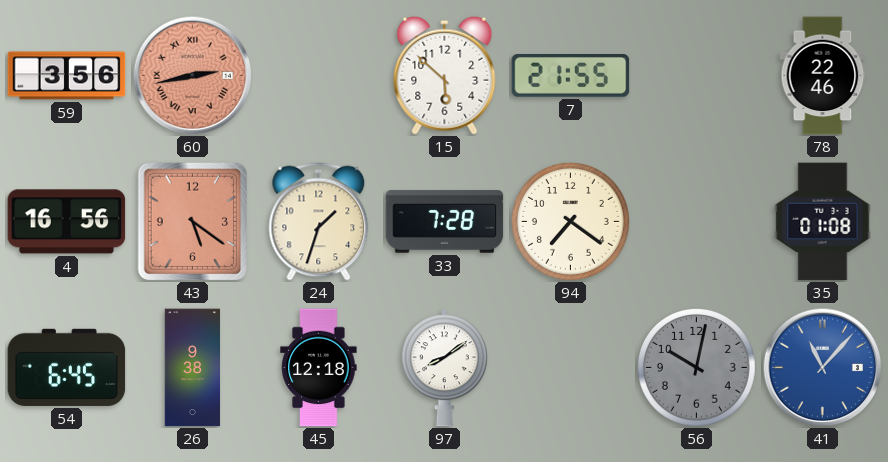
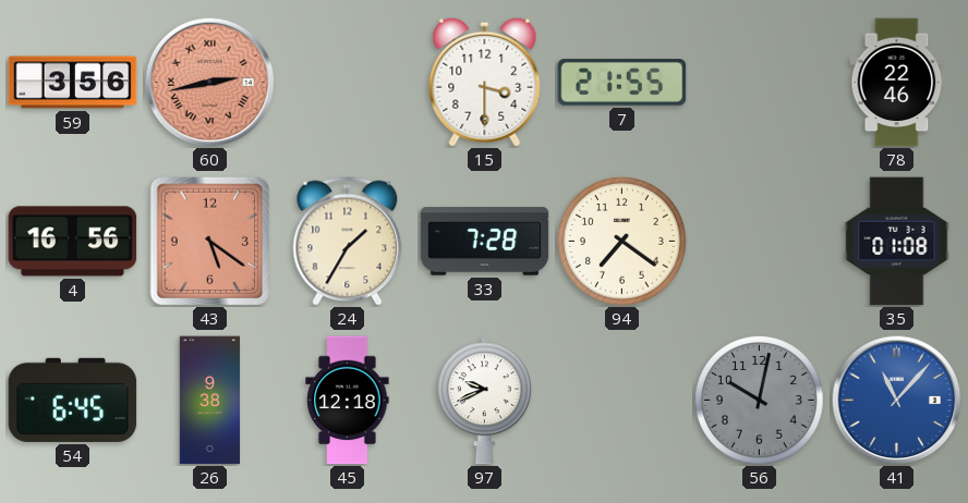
15: 5:52 -> 3:30 (485, 82)
24: 1:33 -> 1:35 (348, 242)
97: 8:09 -> 9:41 (484, 401)
